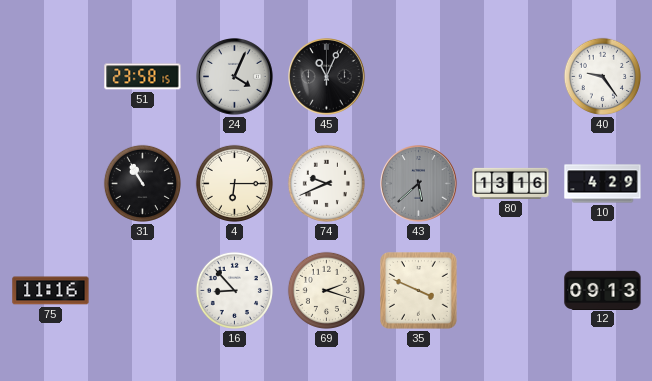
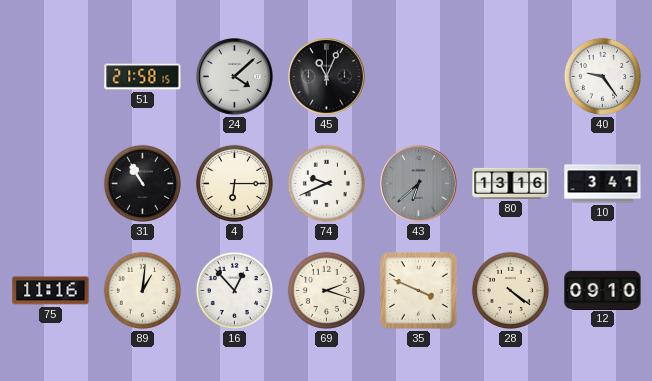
51: 23:58 -> 21:58 (143, 77)
24: 4:04 -> 4:08 (235, 77)
43: 5:38 -> 6:38 (419, 184)
10: 4:29 -> 3:41 (603, 184)
89: none -> 1:01 (142, 290)
16: 8:53 -> 12:53 (234, 290)
28: none -> 4:21 (510, 290)
12: 09:13 -> 09:10 (603, 290)
